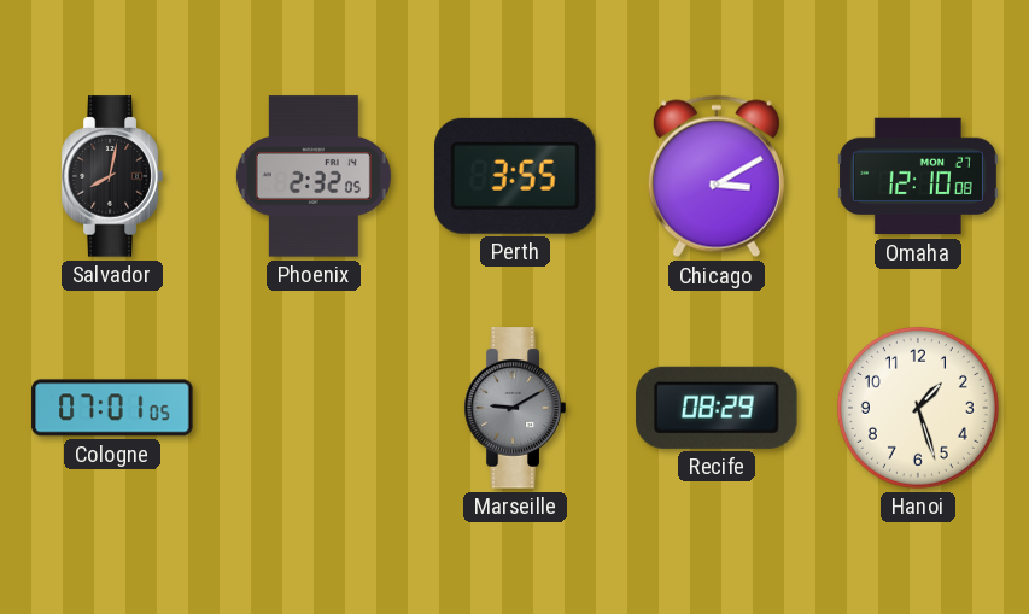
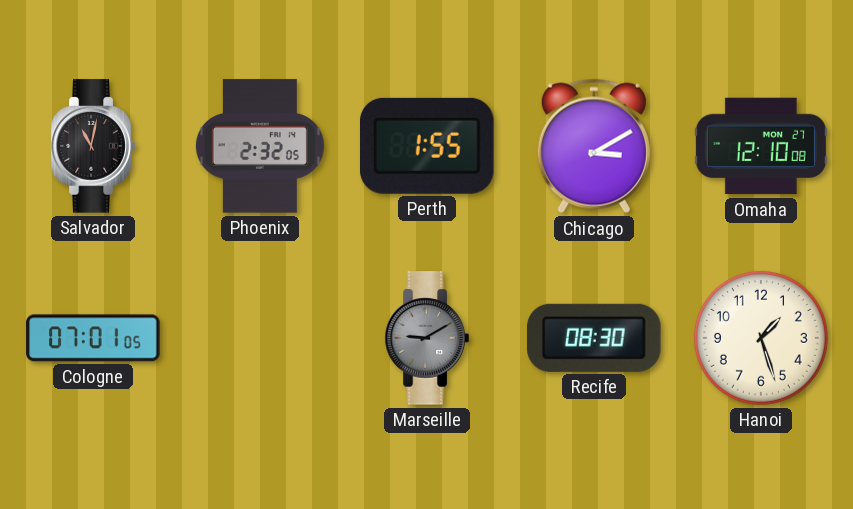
Salvador: 8:02 -> 11:02 (93, 146)
Perth: 3:55 -> 1:55 (428, 146)
Recife: 08:29 -> 08:30 (594, 338)
